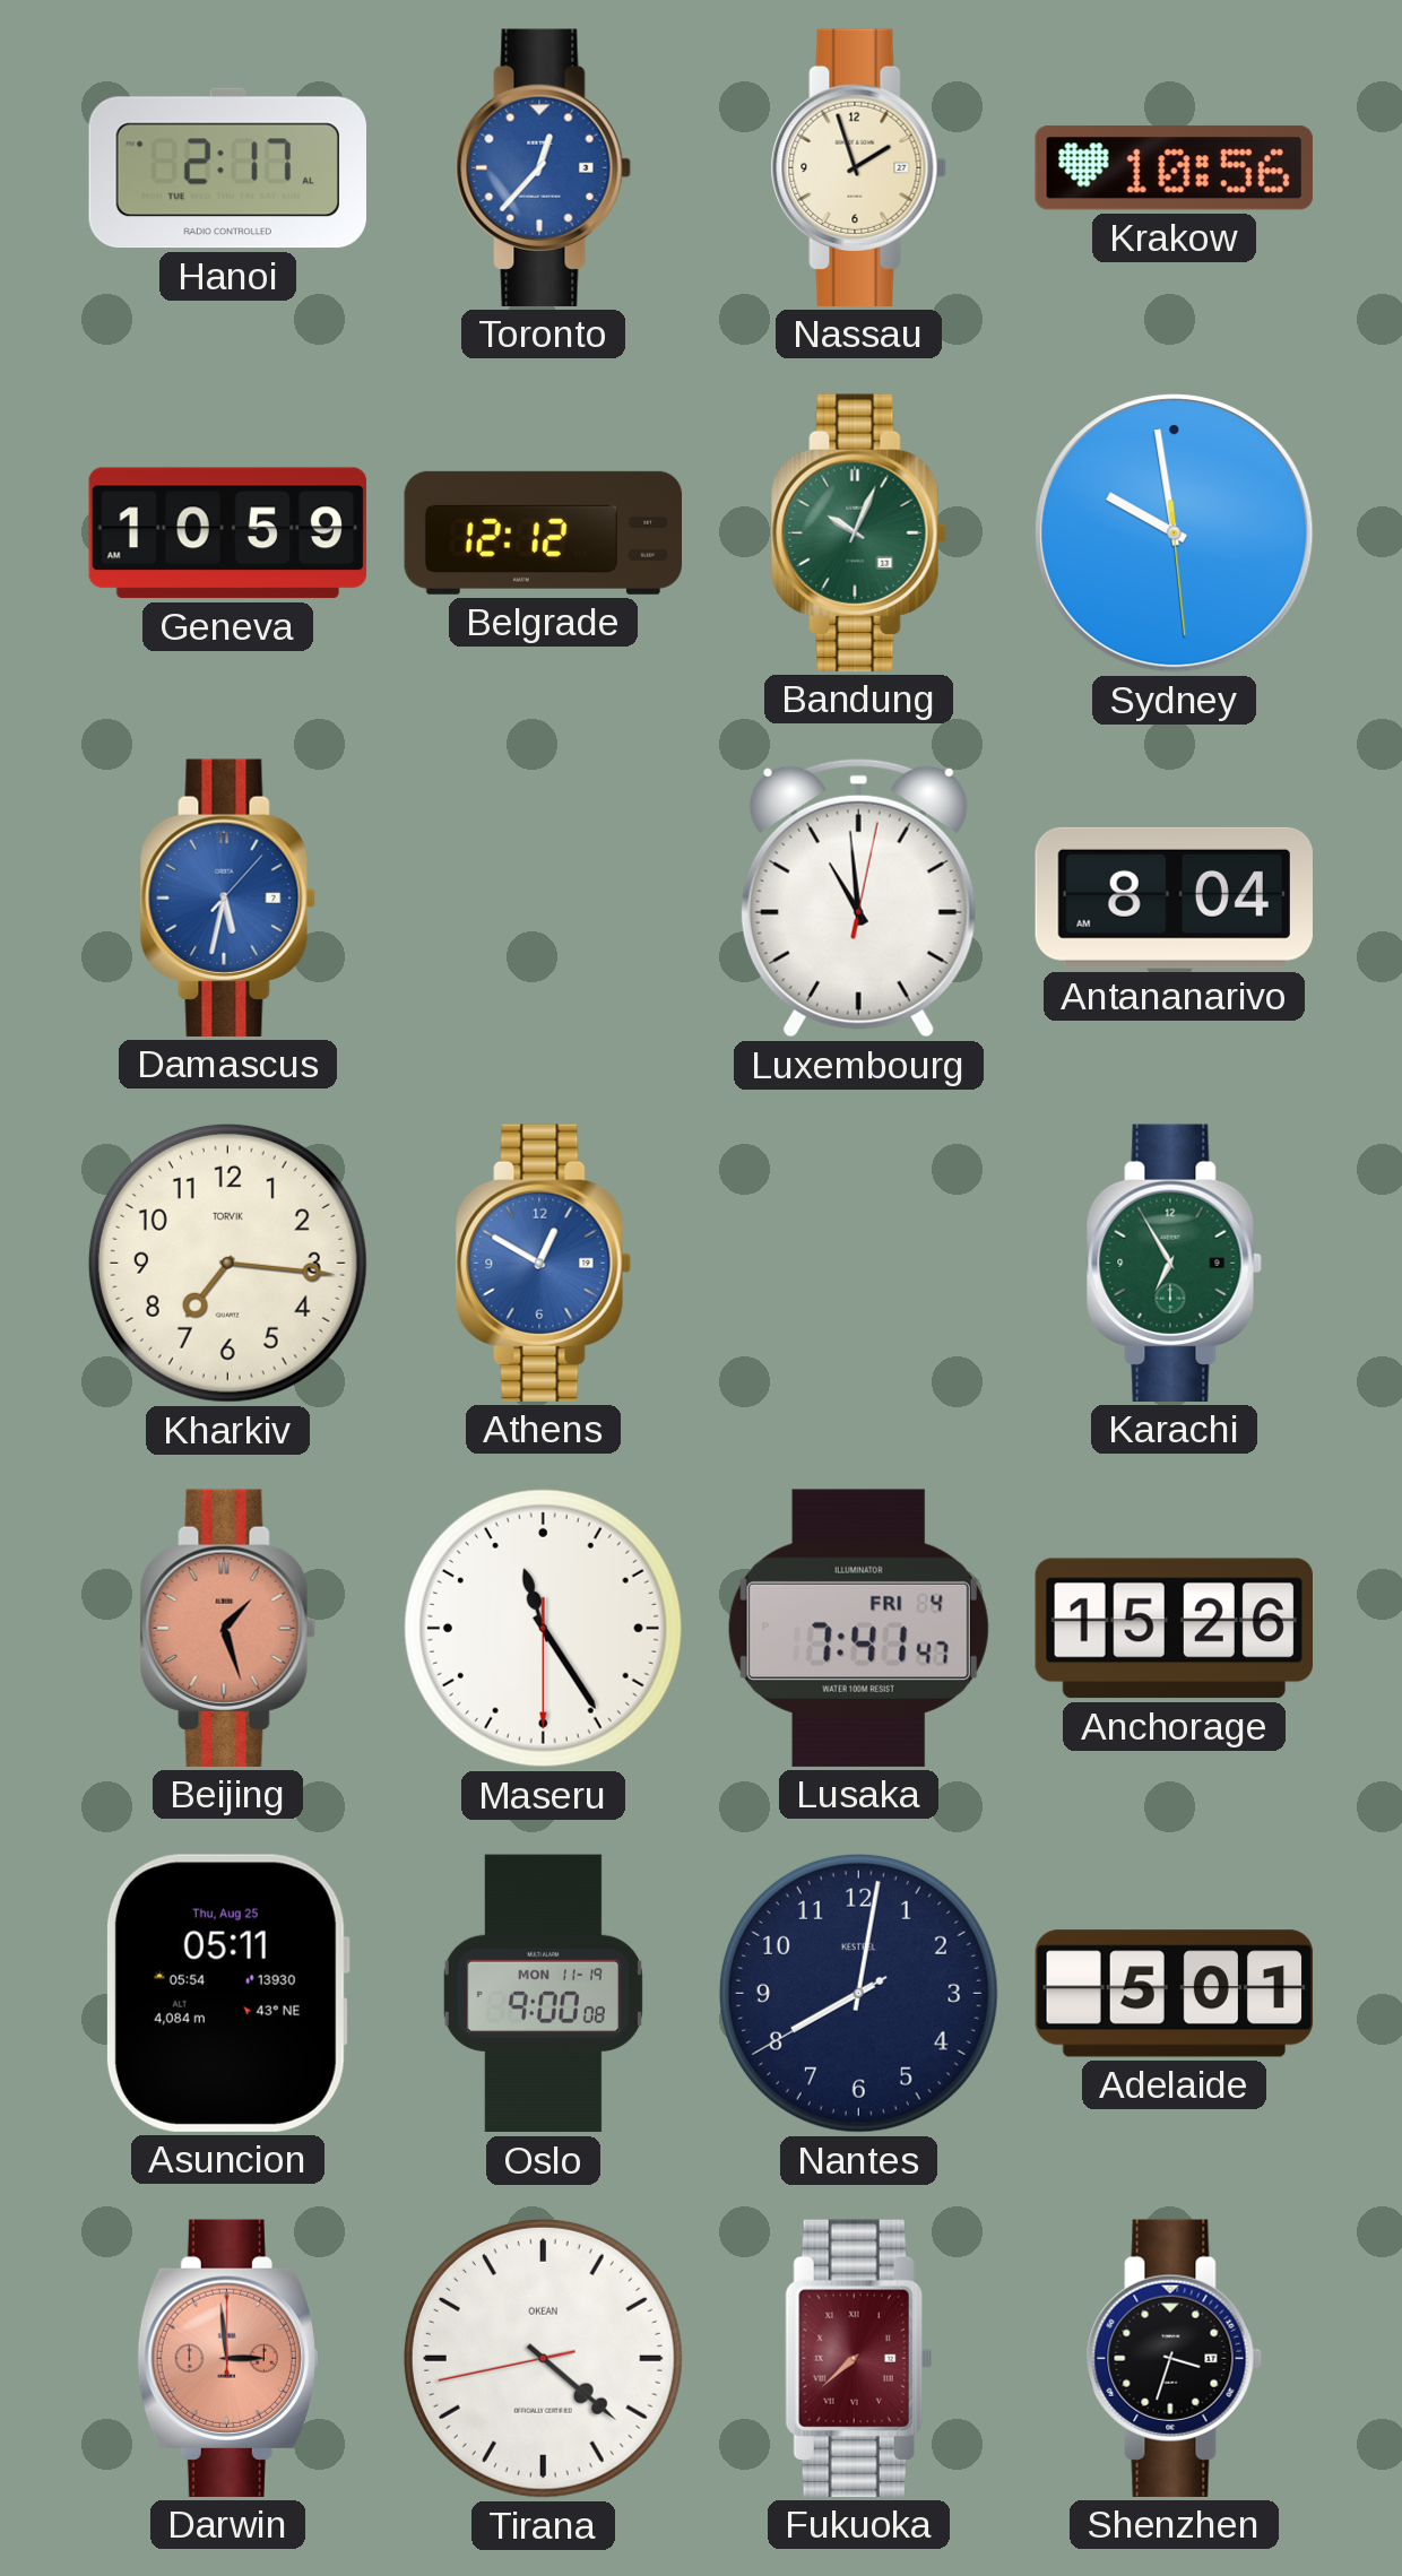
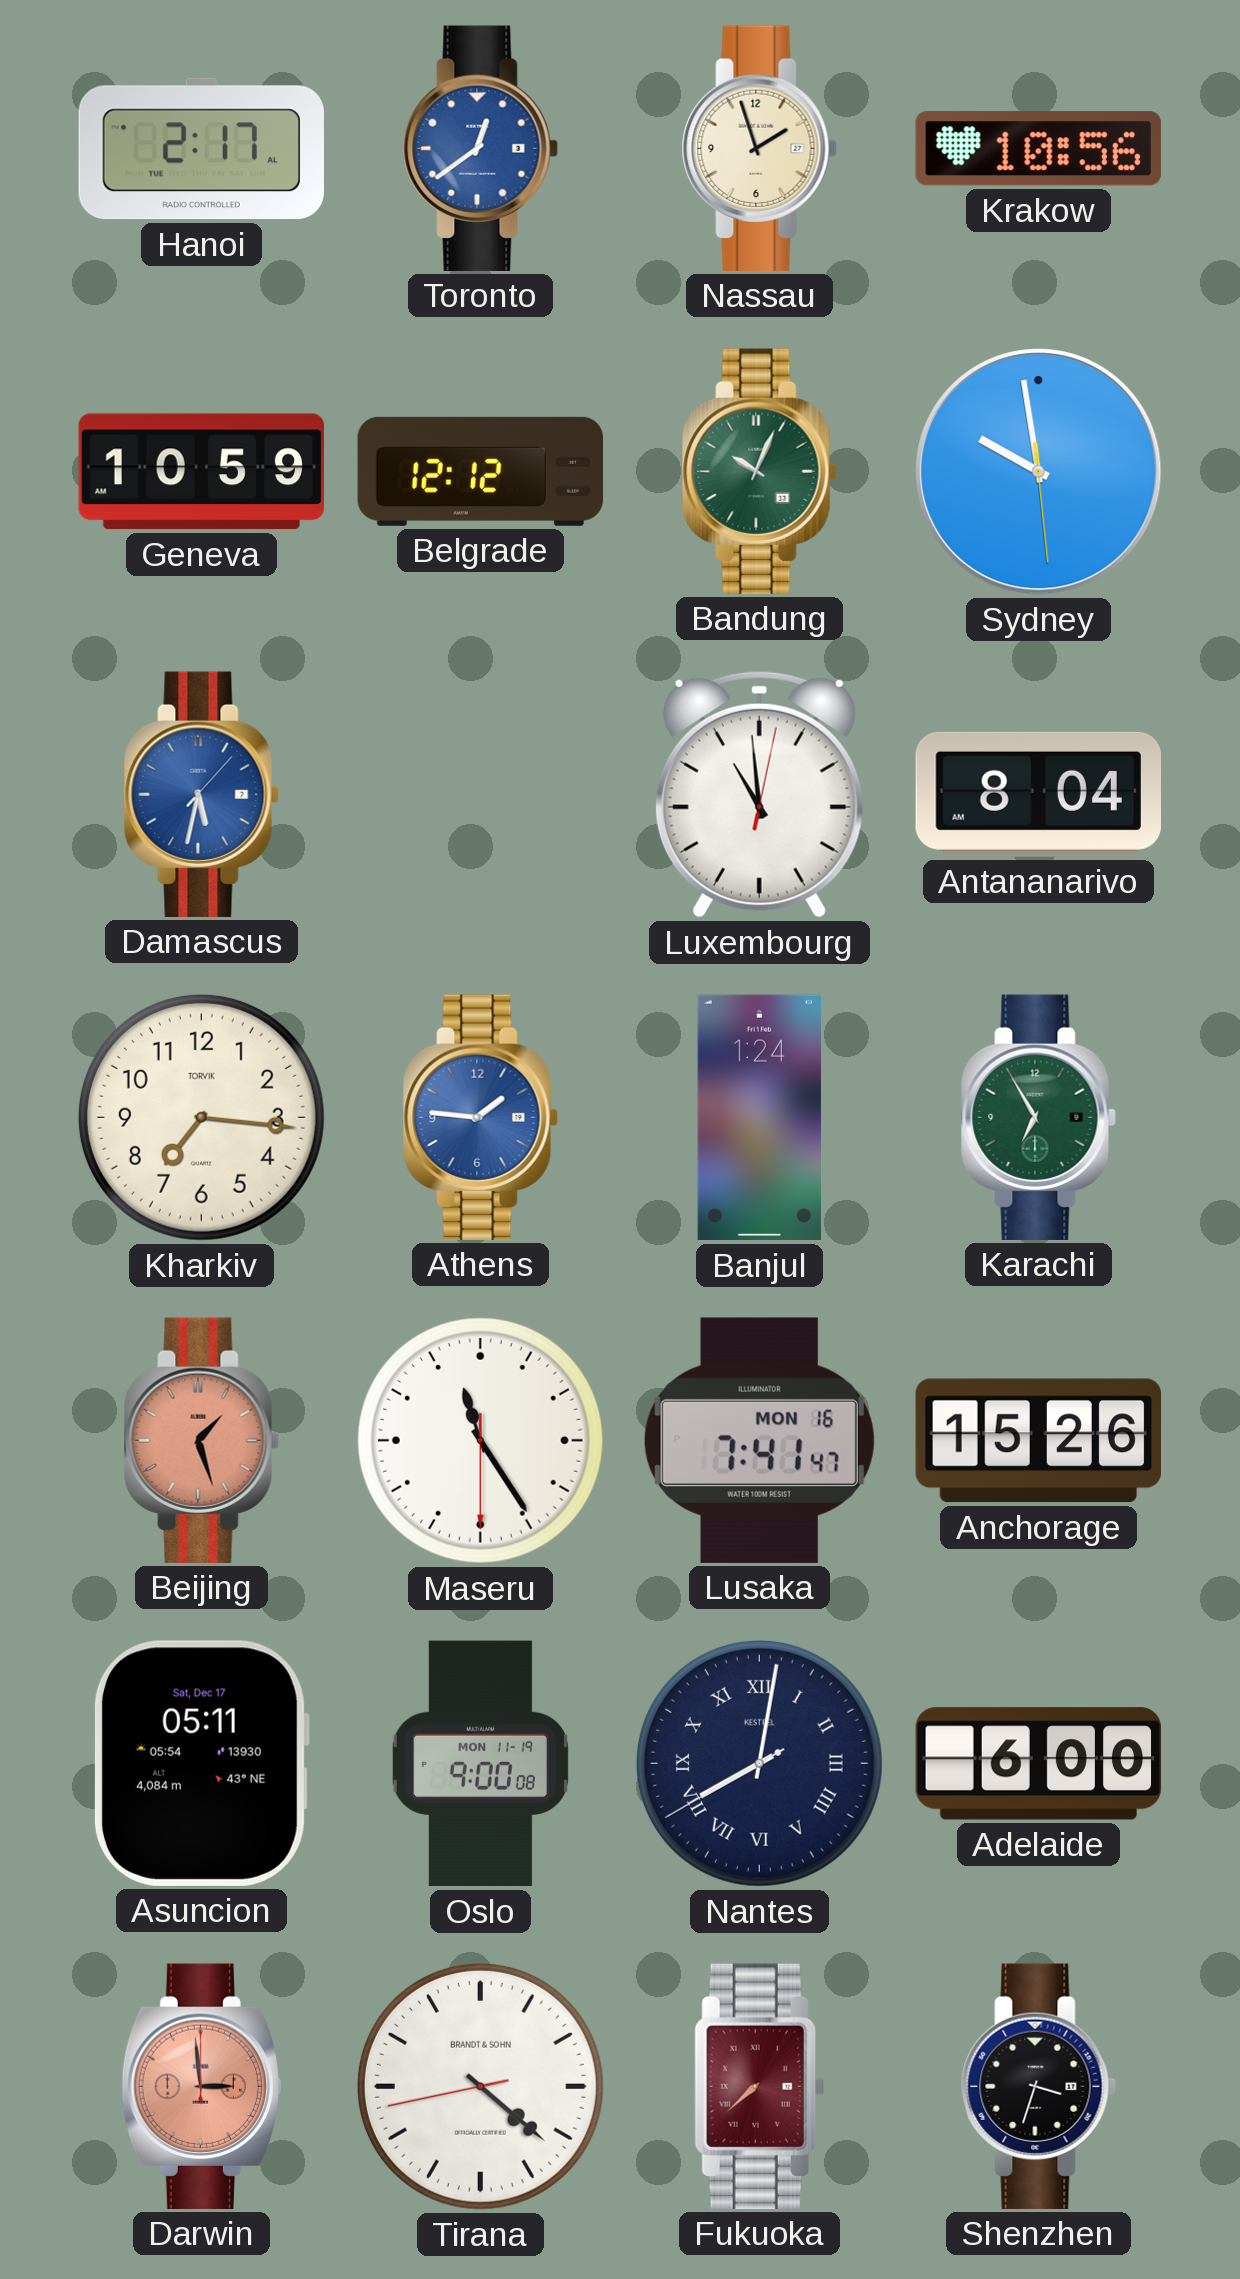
Toronto: 12:37 -> 12:39 (480, 148)
Athens: 12:50 -> 1:46 (480, 1117)
Banjul: none -> 1:24 (759, 1118)
Lusaka date: FRI 4 -> MON 16 (759, 1440)
Asuncion date: Thu, Aug 25 -> Sat, Dec 17 (201, 1763)
Nantes numerals: Arabic -> Roman (759, 1763)
Adelaide: 5:01 -> 6:00 (1039, 1764)
Tirana brand: OKEAN -> BRANDT & SOHN (480, 2086)
